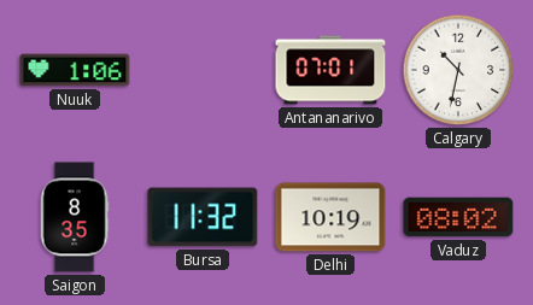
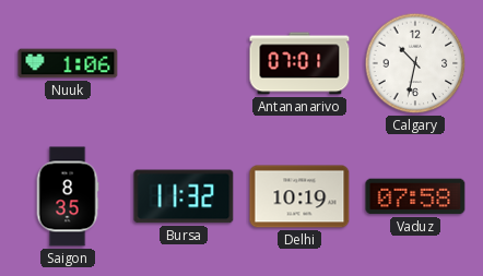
Vaduz: 08:02 -> 07:58 (415, 196)
